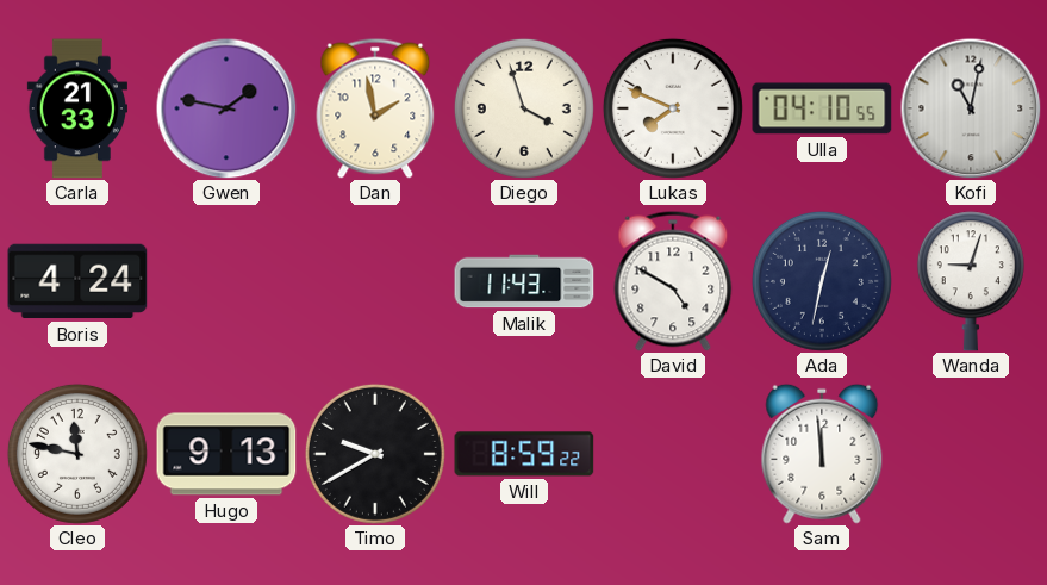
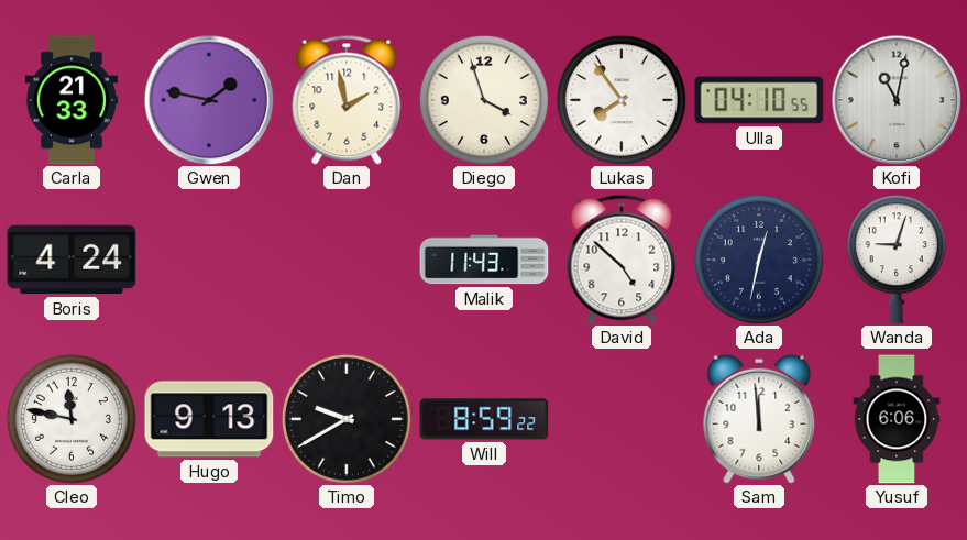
Lukas: 7:49 -> 7:54 (622, 100)
David: 4:50 -> 4:52 (622, 260)
Yusuf: none -> 6:06 (897, 419)
